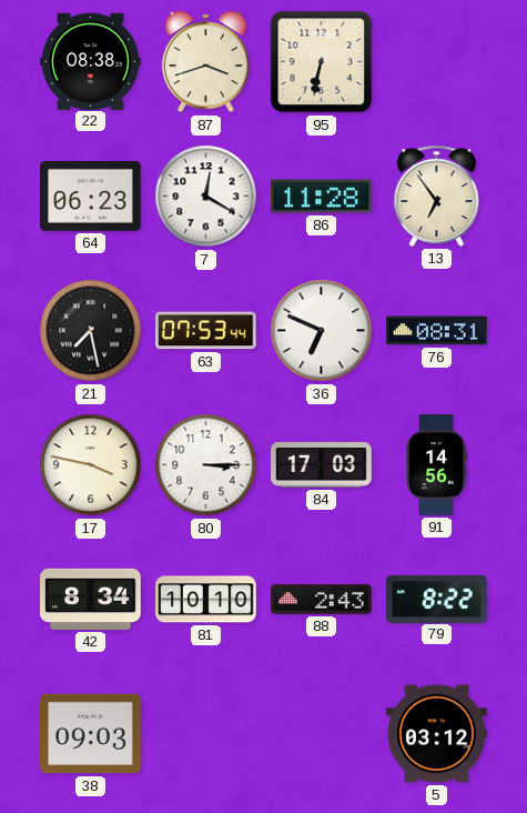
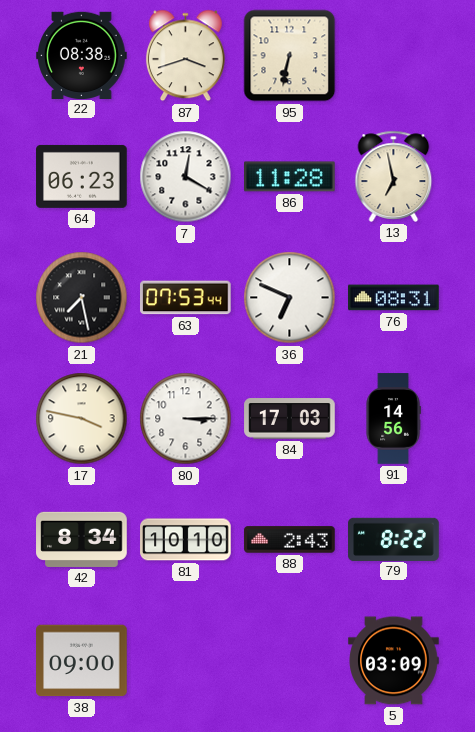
13: 6:54 -> 6:58 (394, 176)
38: 09:03 -> 09:00 (82, 661)
5: 03:12 -> 03:09 (394, 661)
